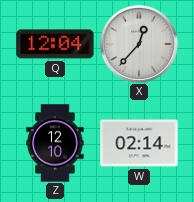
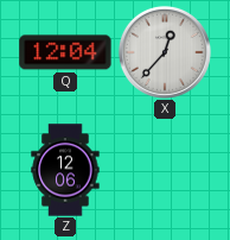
Z: 12:10 -> 12:06 (65, 170)
W: 02:14 -> none (139, 143)
